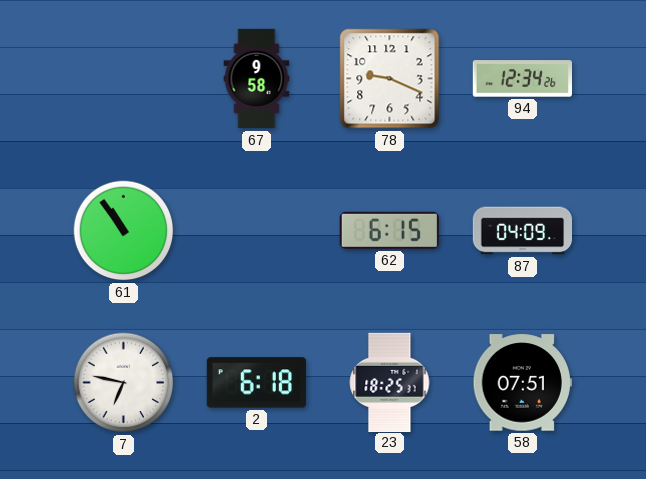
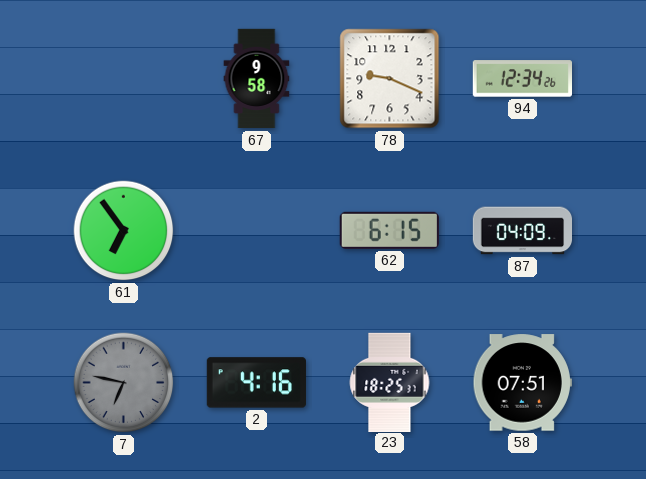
61: 10:54 -> 6:54 (124, 231)
7 dial: white -> grey (124, 383)
2: 6:18 -> 4:16 (256, 383)
